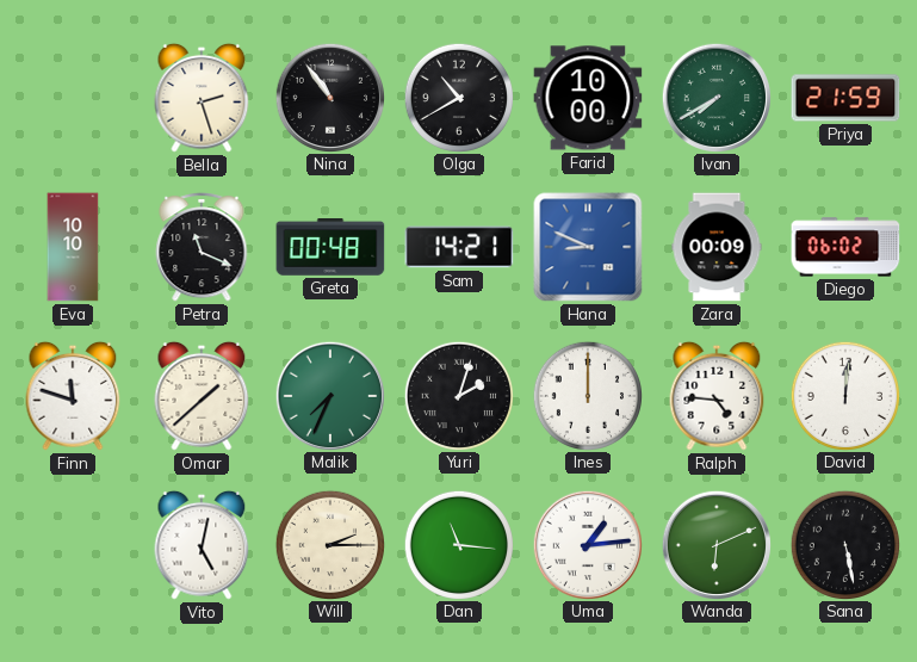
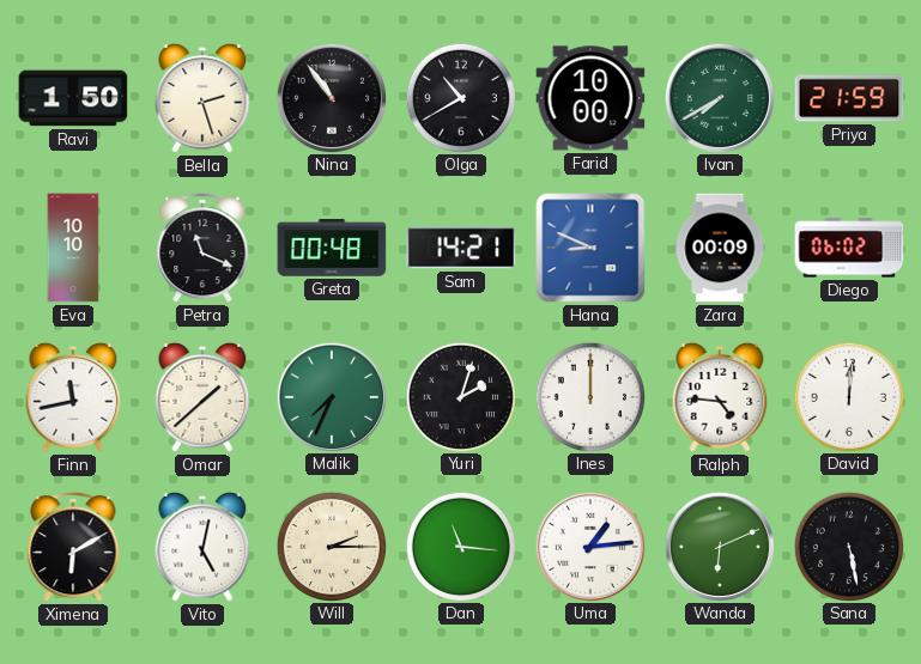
Ravi: none -> 1:50 (73, 98)
Finn: 11:48 -> 11:43 (73, 397)
Ximena: none -> 6:10 (73, 548)
